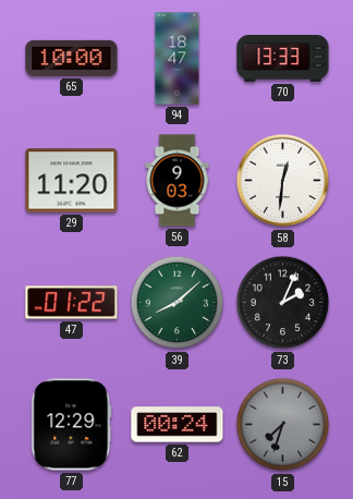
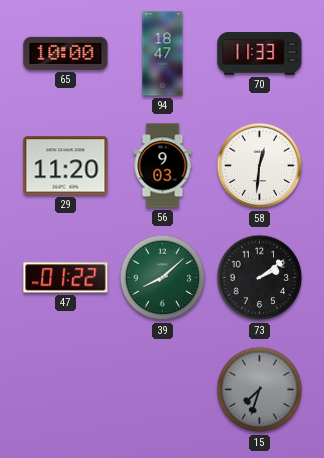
70: 13:33 -> 11:33 (260, 54)
73: 2:04 -> 2:09 (260, 278)
77: 12:29 -> none (72, 425)
62: 00:24 -> none (178, 425)
